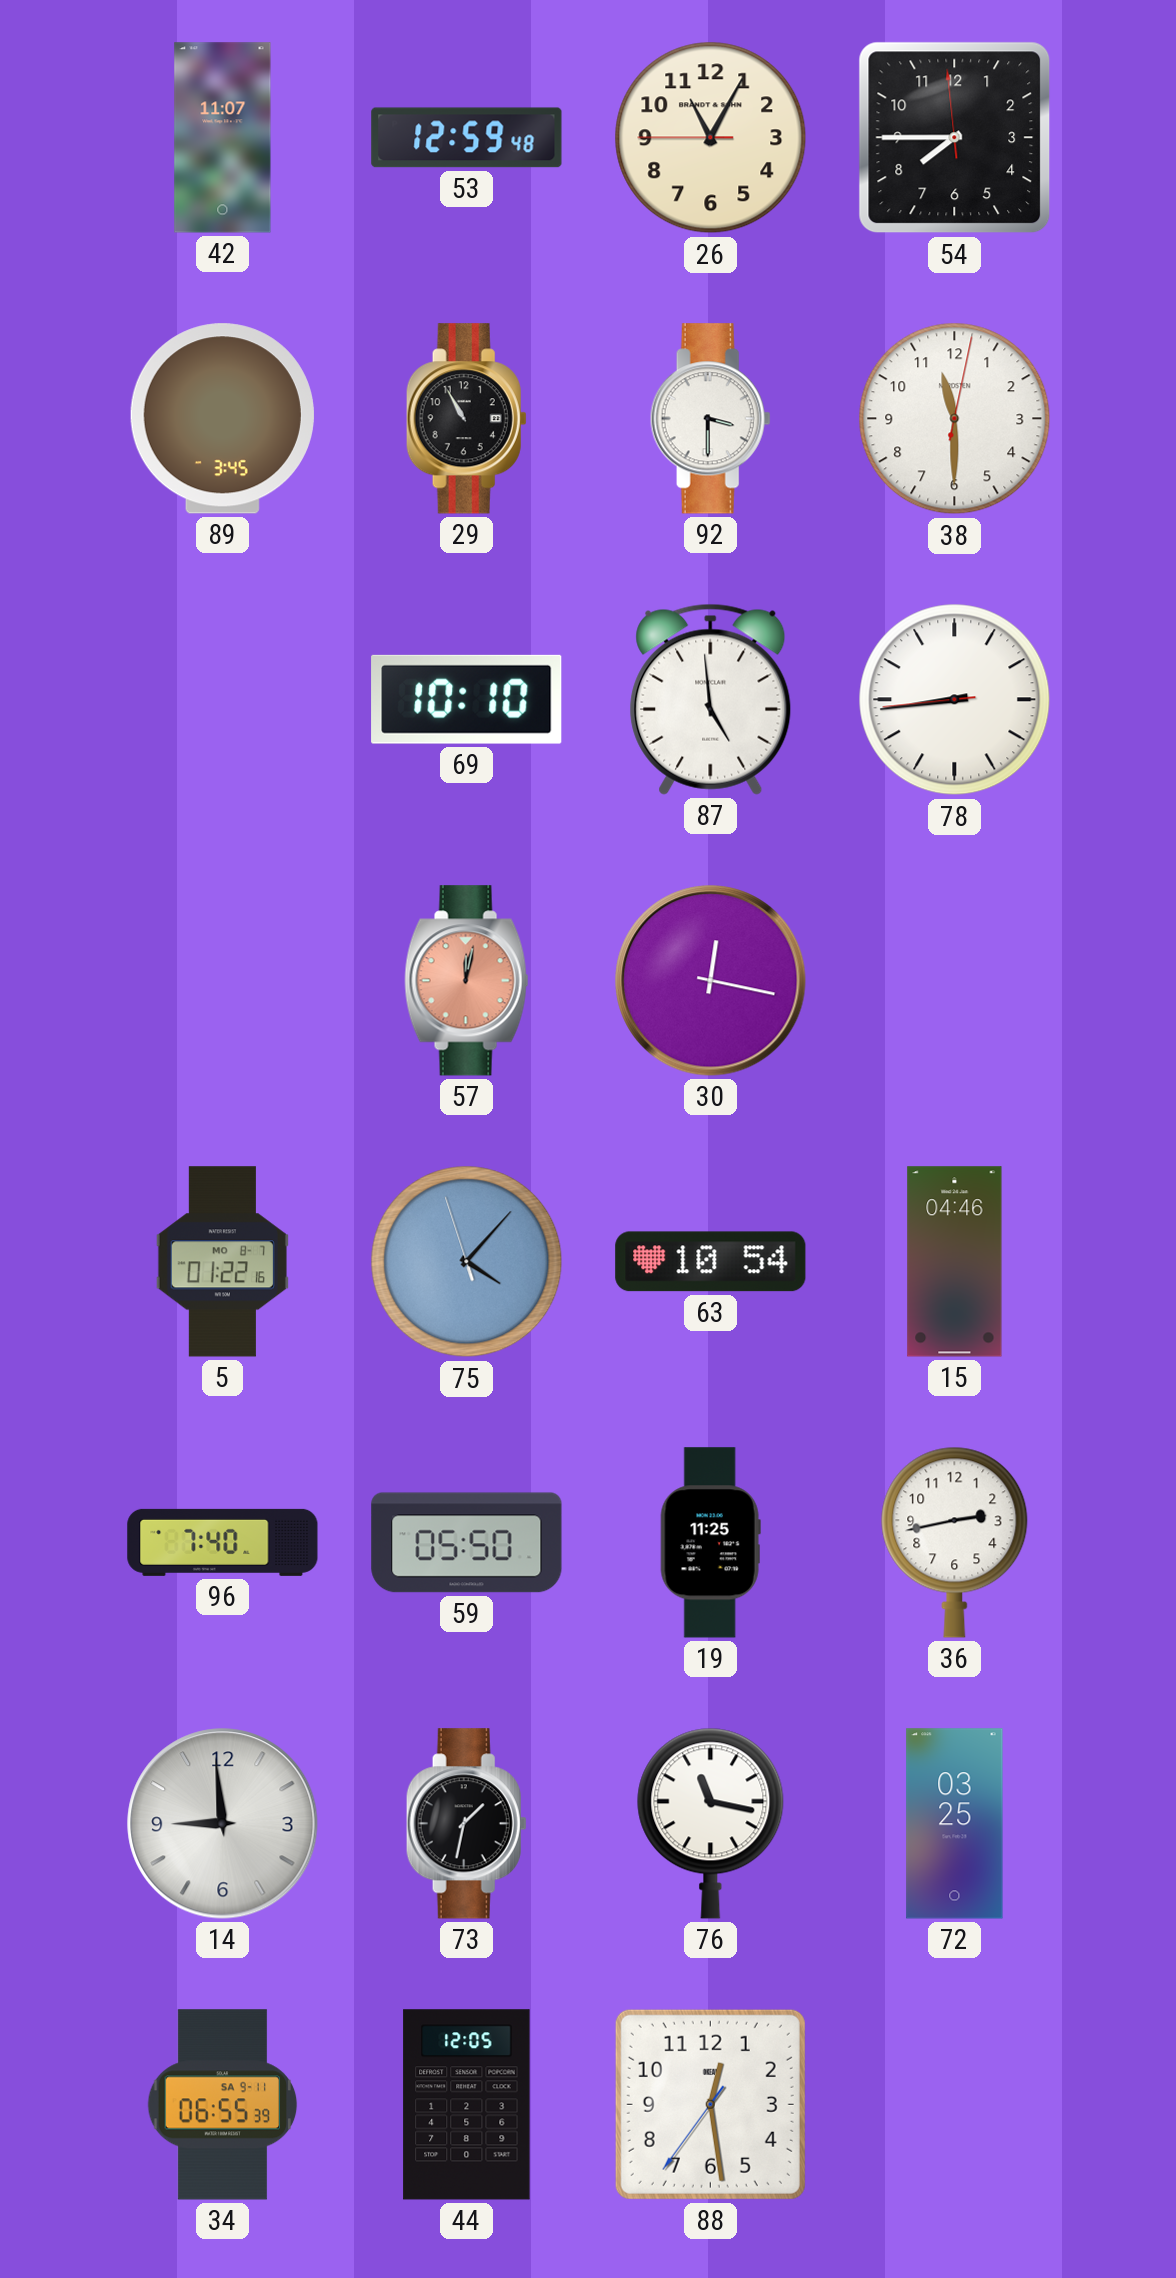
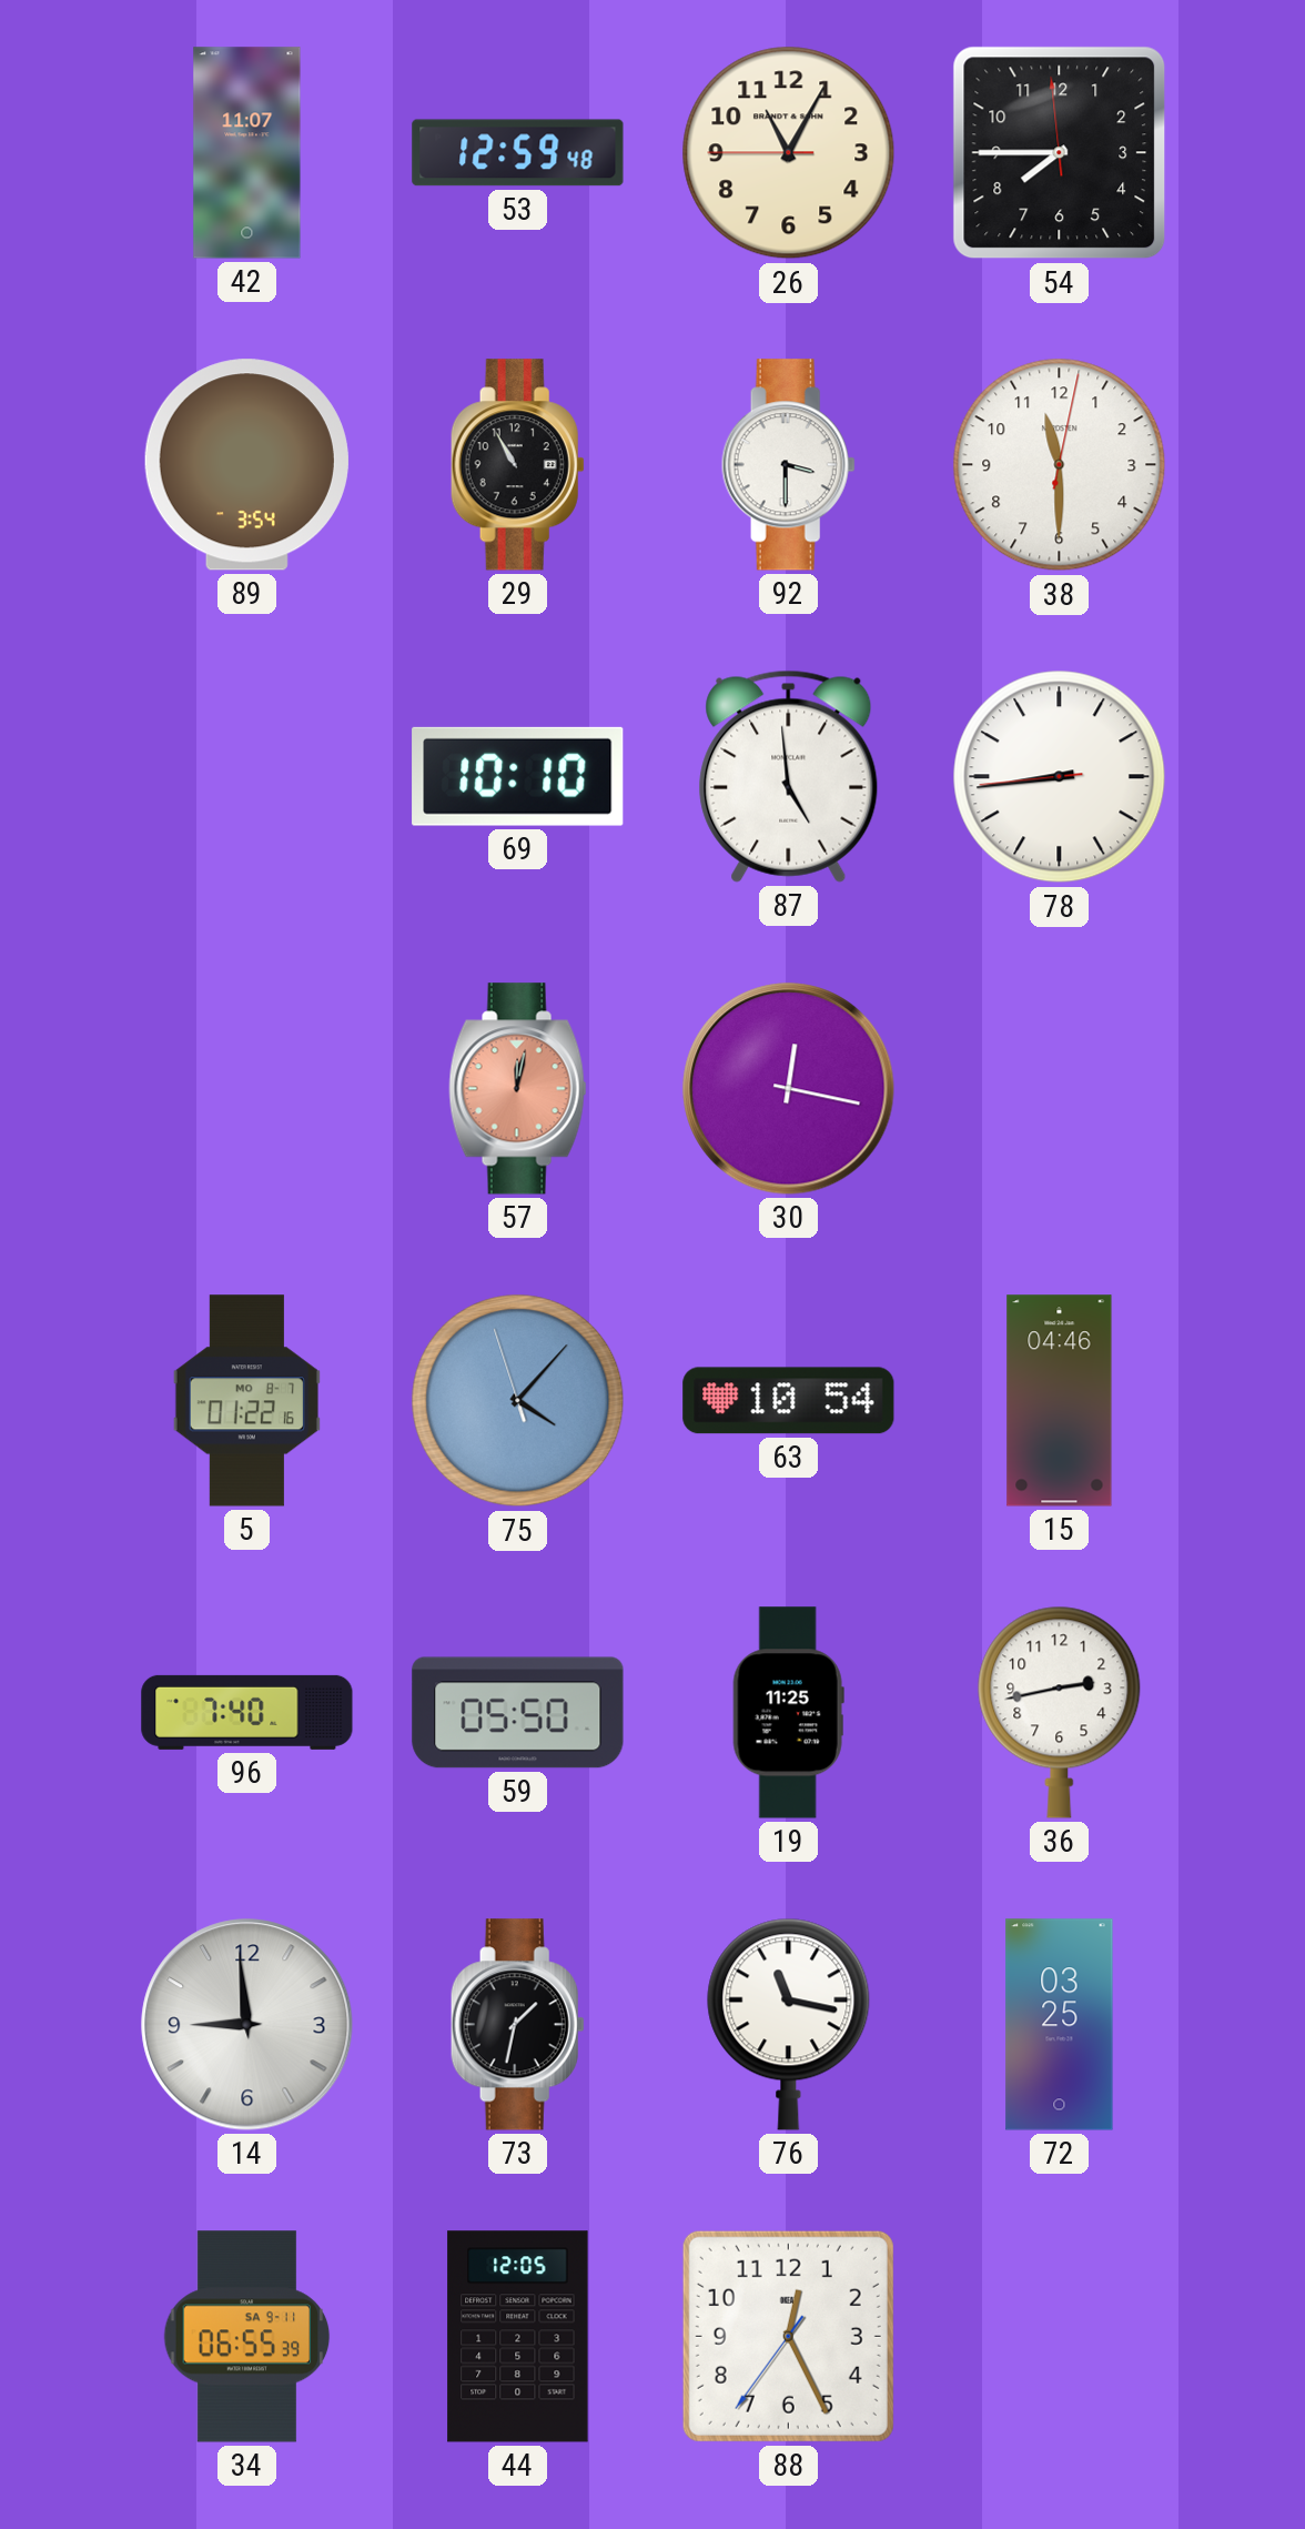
89: 3:45 -> 3:54 (246, 465)
88: 12:28 -> 12:25 (788, 2336)
